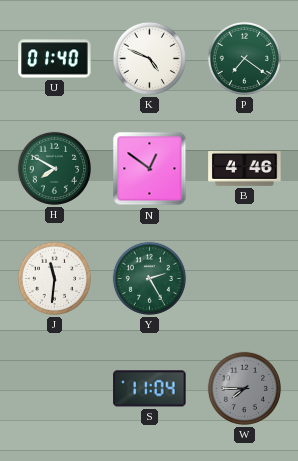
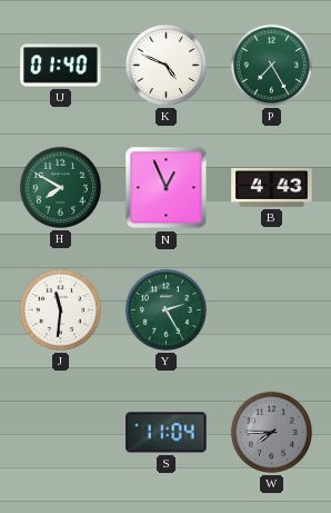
P: 7:21 -> 7:25 (271, 65)
N: 12:51 -> 12:56 (167, 188)
B: 4:46 -> 4:43 (272, 188)
